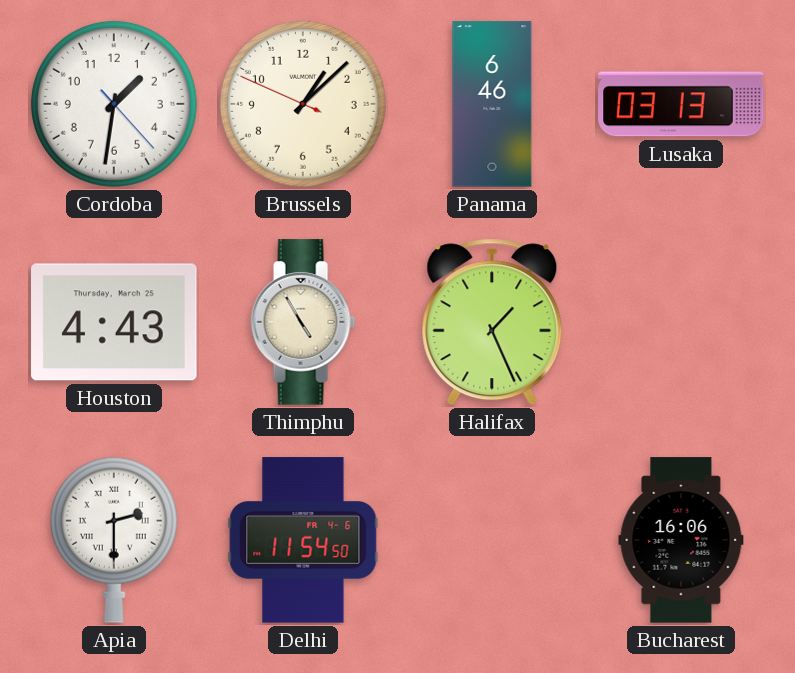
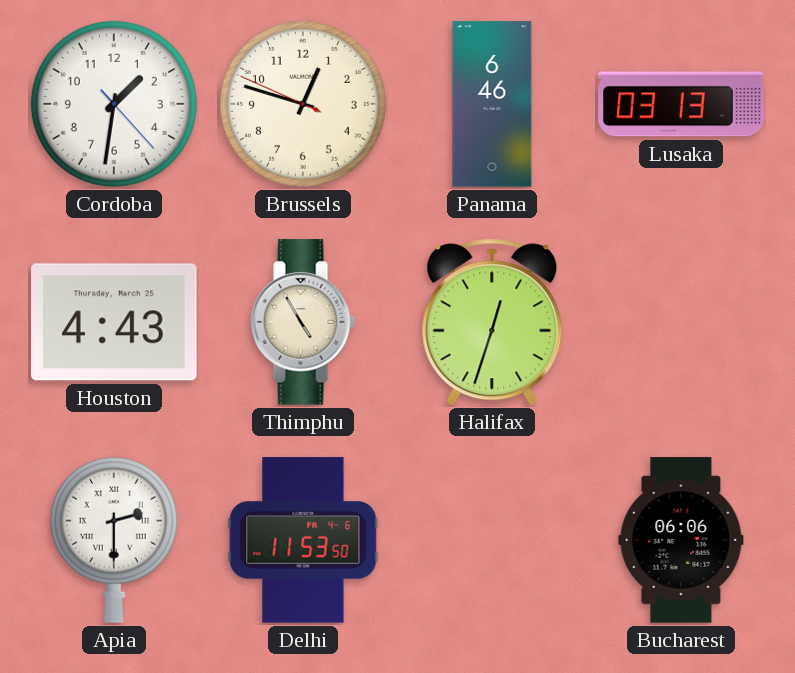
Brussels: 1:07 -> 12:47 (303, 104)
Halifax: 1:26 -> 12:33 (492, 322)
Delhi: 11:54 -> 11:53 (303, 540)
Bucharest: 16:06 -> 06:06 (681, 540)
